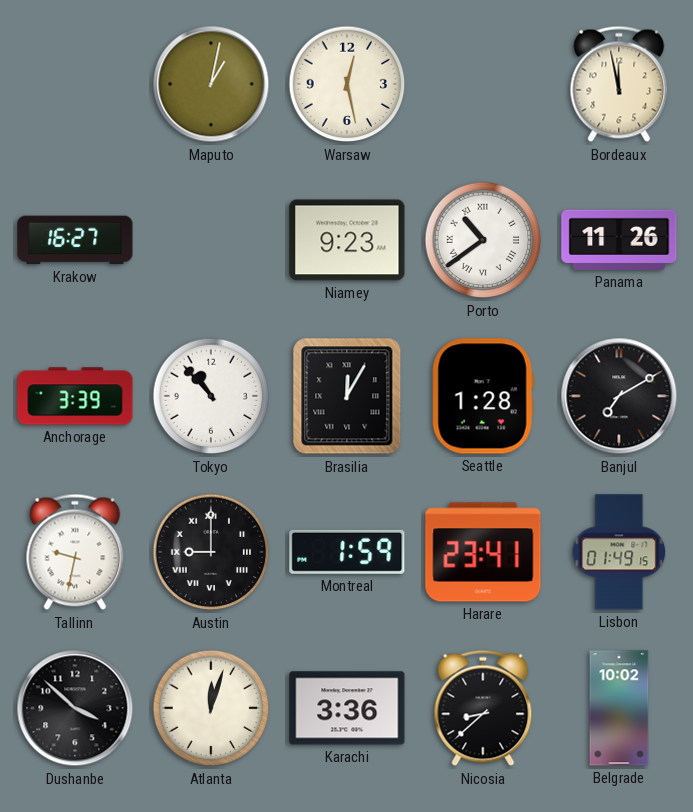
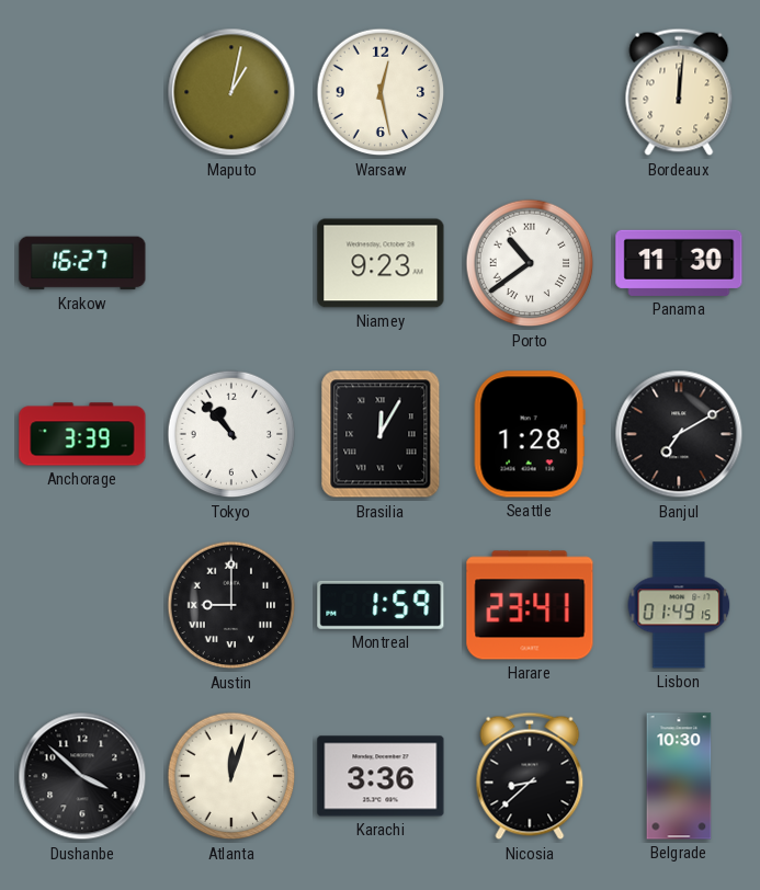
Bordeaux: 11:58 -> 12:01 (679, 92)
Panama: 11:26 -> 11:30 (679, 263)
Tallinn: 9:32 -> none (75, 552)
Belgrade: 10:02 -> 10:30 (679, 776)
